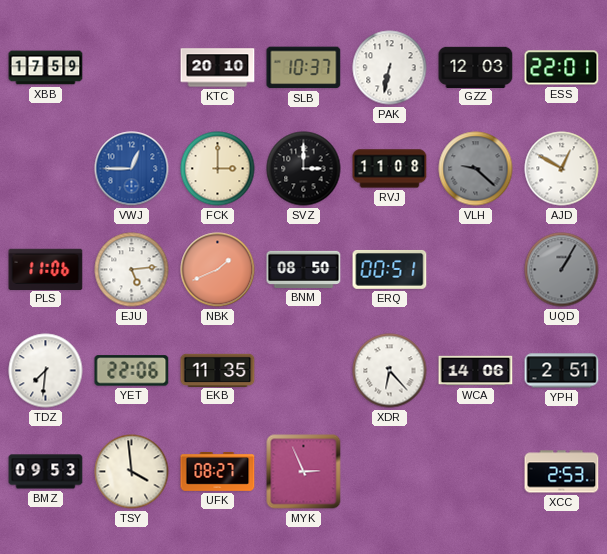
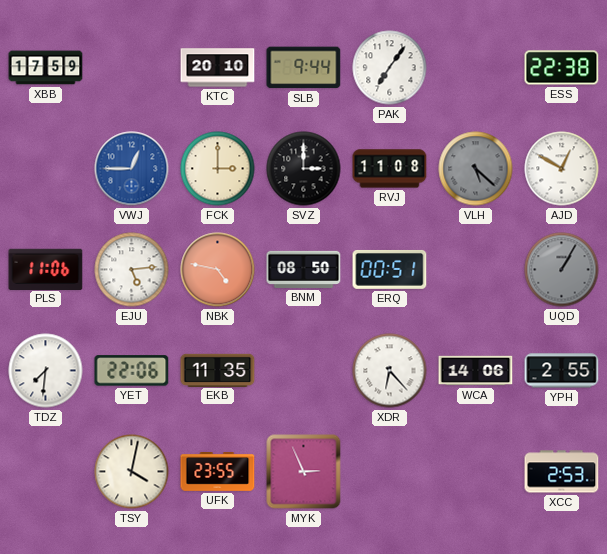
SLB: 10:37 -> 9:44 (304, 68)
PAK: 6:32 -> 7:06 (390, 68)
GZZ: 12:03 -> none (476, 67)
ESS: 22:01 -> 22:38 (562, 68)
VLH: 9:22 -> 5:22 (476, 169)
NBK: 1:41 -> 4:47 (218, 270)
YPH: 2:51 -> 2:55 (562, 371)
BMZ: 09:53 -> none (46, 472)
TSY: 3:59 -> 4:02 (132, 472)
UFK: 08:27 -> 23:55 (218, 472)
